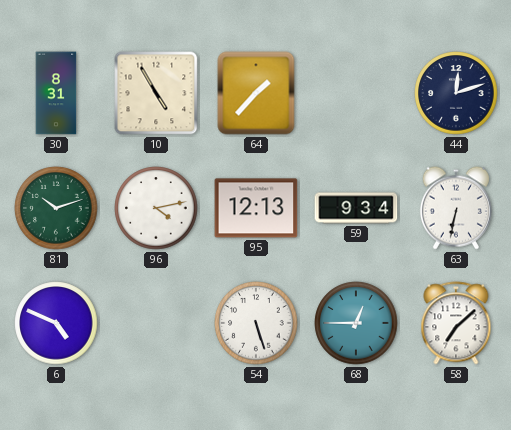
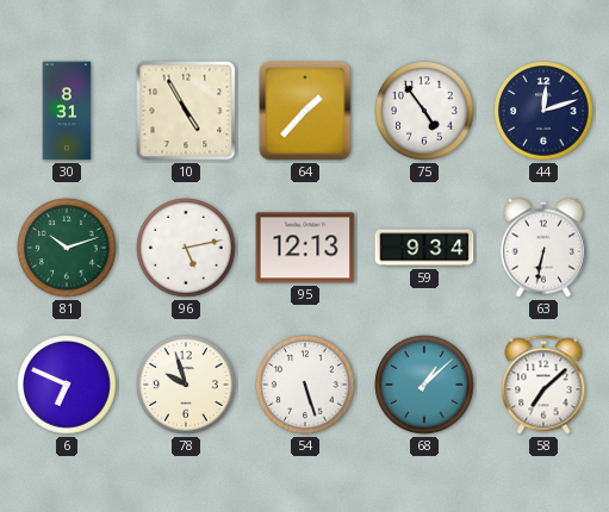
75: none -> 4:54 (424, 111)
96: 4:13 -> 5:13 (186, 248)
6: 4:49 -> 6:49 (67, 385)
78: none -> 9:57 (186, 385)
68: 12:45 -> 1:08 (424, 385)
